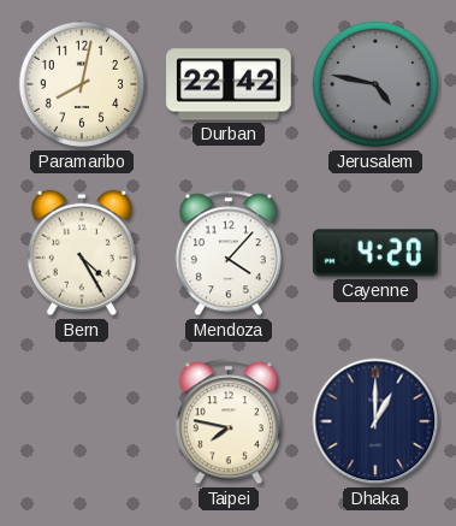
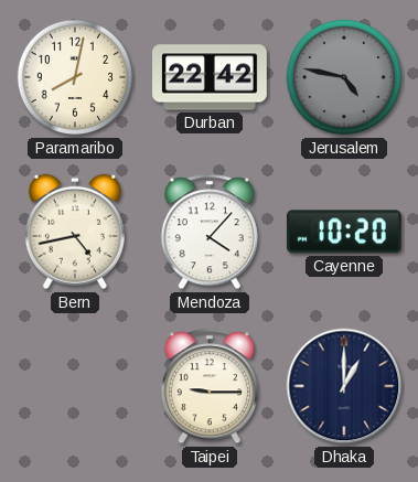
Bern: 4:25 -> 4:43 (75, 232)
Cayenne: 4:20 -> 10:20 (344, 232)
Taipei: 7:47 -> 9:15 (210, 386)
